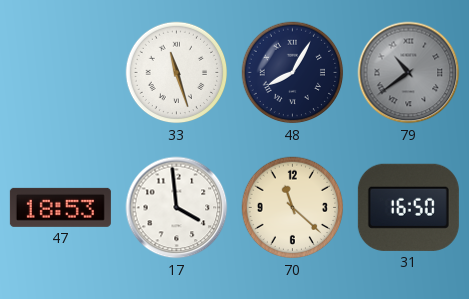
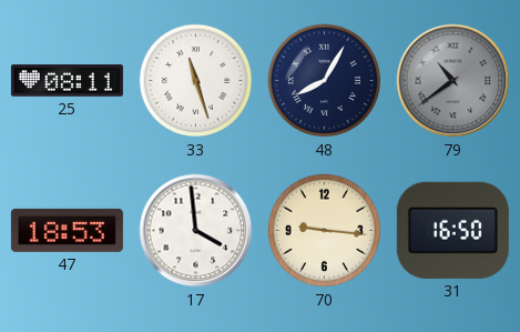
25: none -> 08:11 (67, 81)
70: 11:22 -> 9:16 (325, 231)
